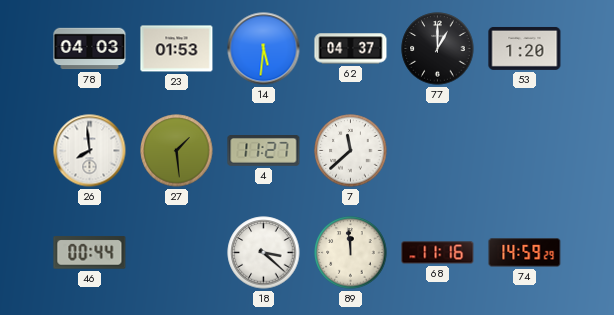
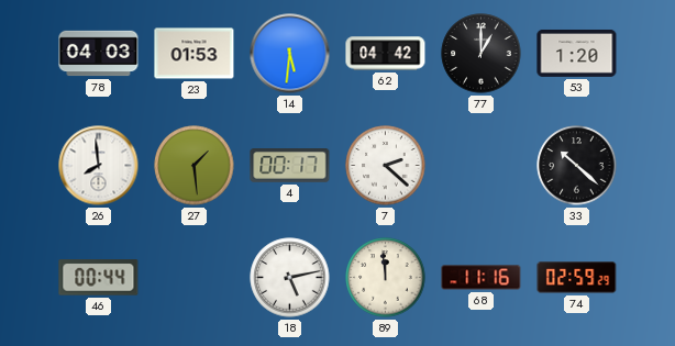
62: 04:37 -> 04:42 (386, 54)
4: 11:27 -> 00:17 (290, 166)
7: 11:38 -> 2:22 (386, 166)
33: none -> 10:22 (577, 166)
18: 3:22 -> 5:13 (290, 278)
74: 14:59 -> 02:59 (577, 278)
